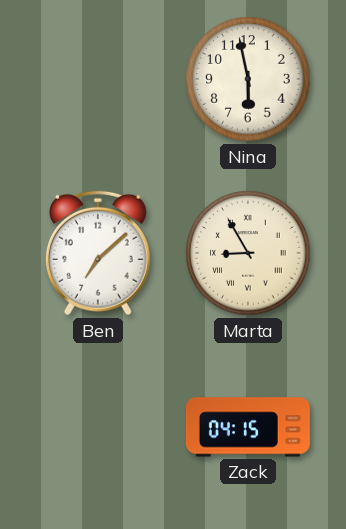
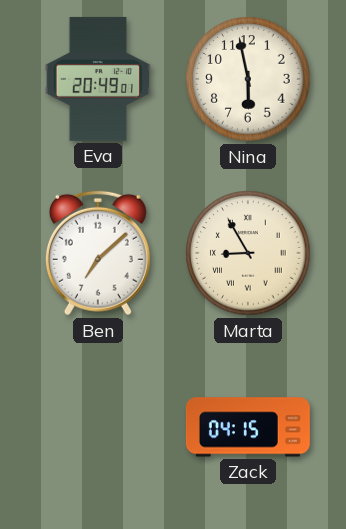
Eva: none -> 20:49 (98, 79)
